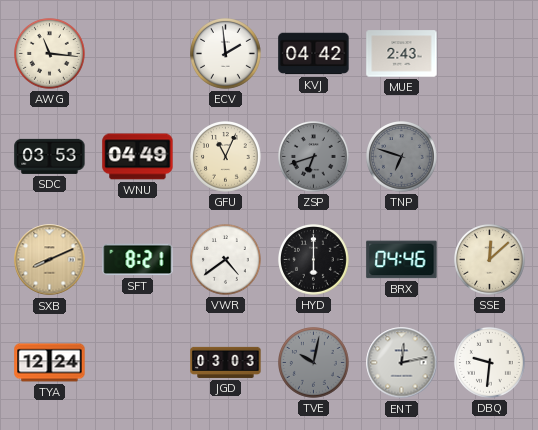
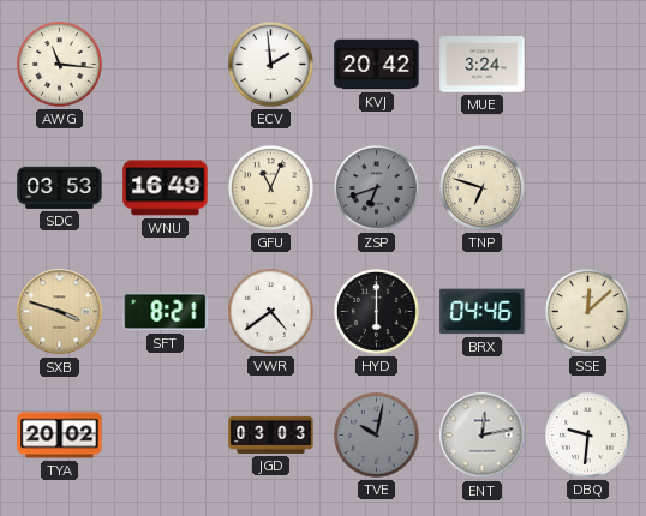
KVJ: 04:42 -> 20:42 (377, 65)
MUE: 2:43 -> 3:24 (483, 65)
WNU: 04:49 -> 16:49 (166, 188)
TNP dial: grey -> cream (483, 188)
SXB: 8:11 -> 3:48 (60, 312)
TYA: 12:24 -> 20:02 (60, 436)
